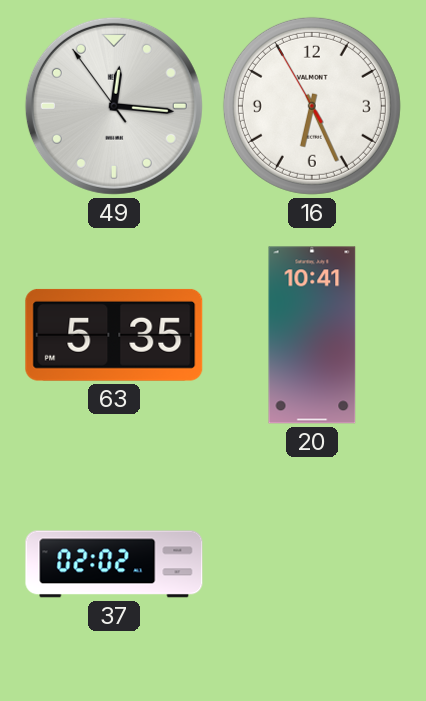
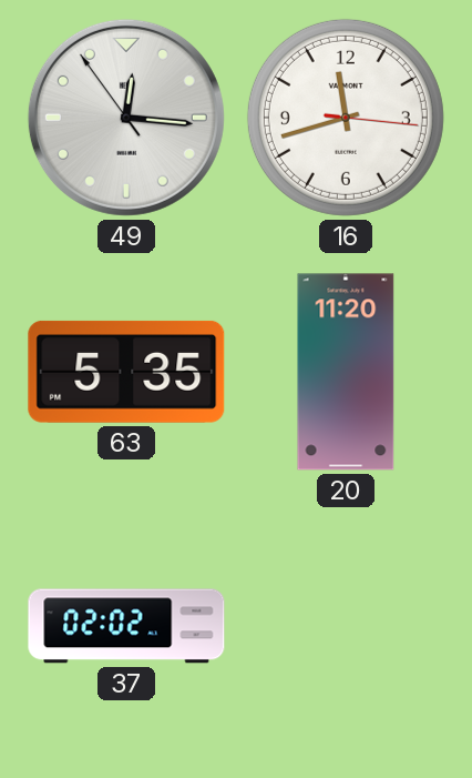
16: 6:25 -> 11:42 (346, 118)
20: 10:41 -> 11:20 (346, 372)
